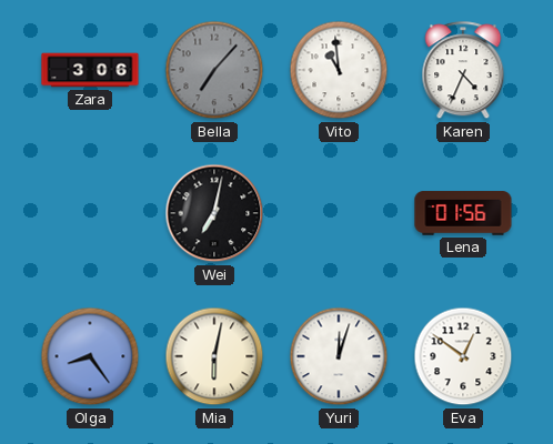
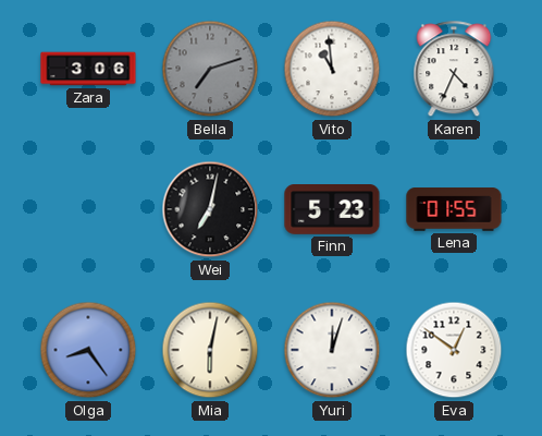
Bella: 7:07 -> 7:12 (210, 69)
Finn: none -> 5:23 (332, 210)
Lena: 01:56 -> 01:55 (454, 209)
